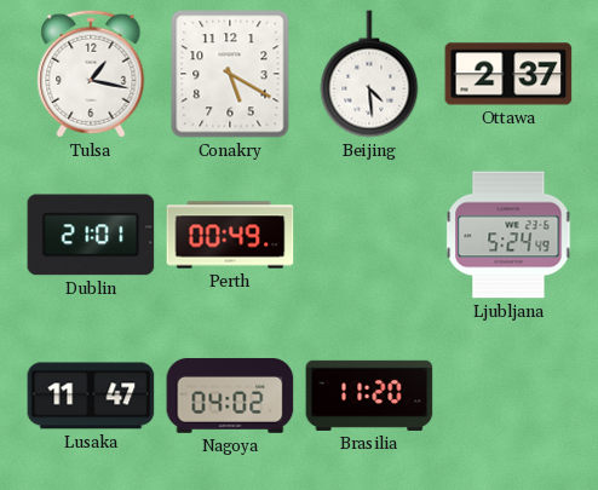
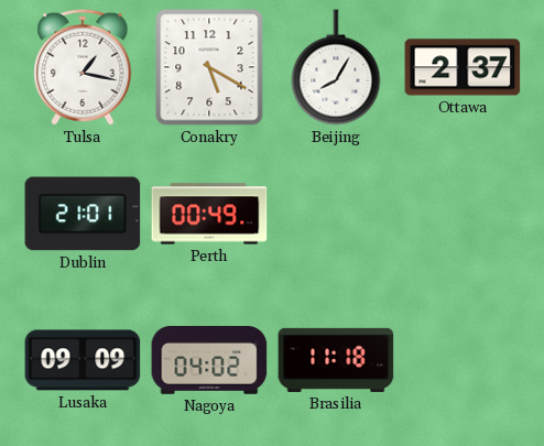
Beijing: 4:29 -> 8:05 (336, 67)
Ljubljana: 5:24 -> none (508, 235)
Lusaka: 11:47 -> 09:09 (83, 360)
Brasilia: 11:20 -> 11:18 (336, 360)
